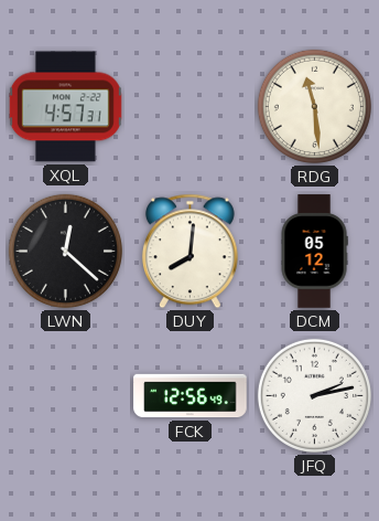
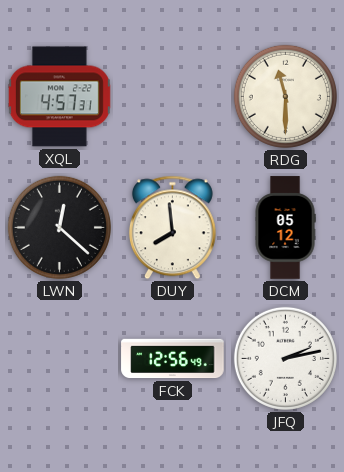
RDG: 11:29 -> 11:30 (285, 96)
DUY: 8:01 -> 7:59 (172, 228)
